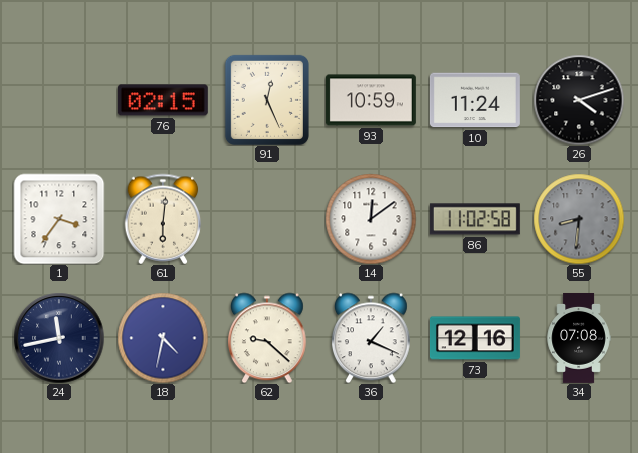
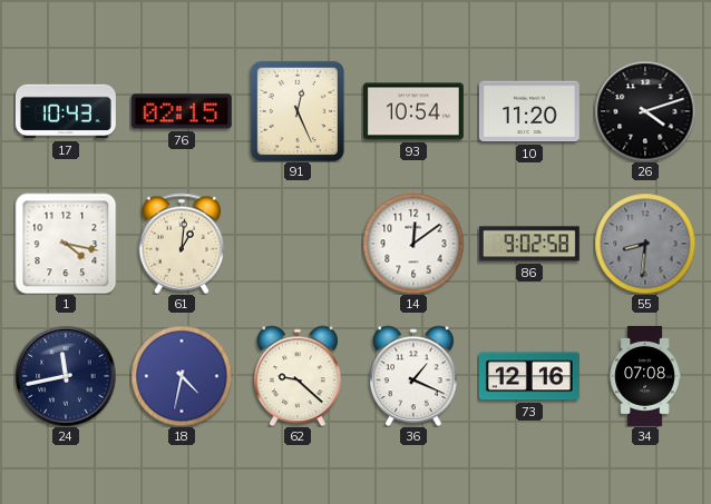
17: none -> 10:43 (66, 111)
93: 10:59 -> 10:54 (413, 111)
10: 11:24 -> 11:20 (529, 111)
1: 3:36 -> 4:17 (66, 244)
61: 6:01 -> 1:01 (182, 244)
86: 11:02 -> 9:02 (529, 244)
